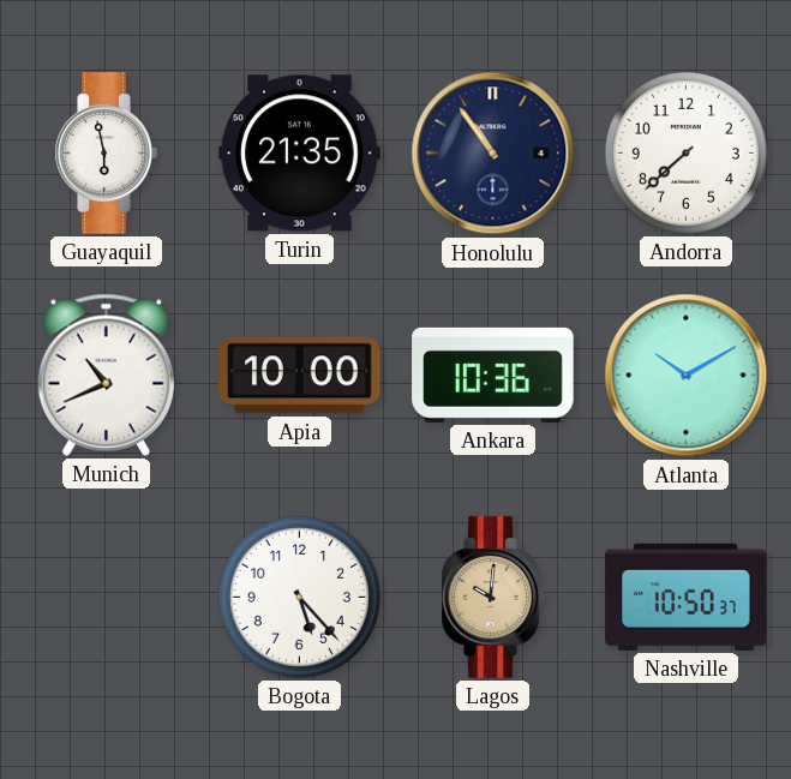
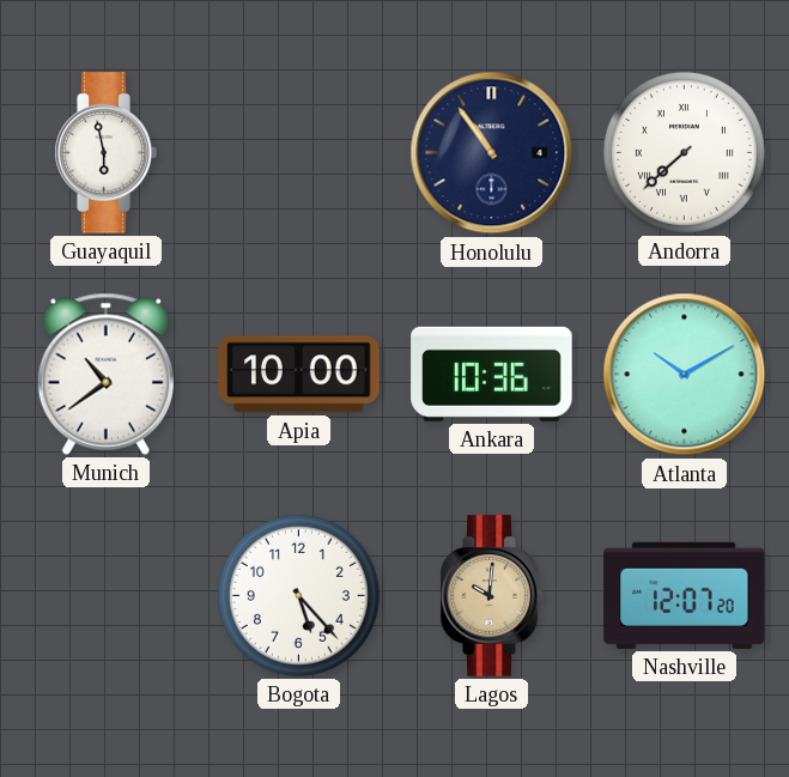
Turin: 21:35 -> none (300, 154)
Andorra numerals: Arabic -> Roman (684, 152)
Munich: 10:41 -> 10:39 (105, 374)
Nashville: 10:50 -> 12:07 (685, 595)
